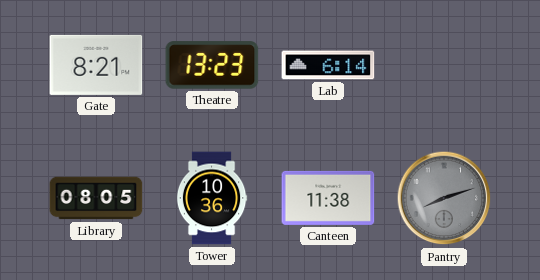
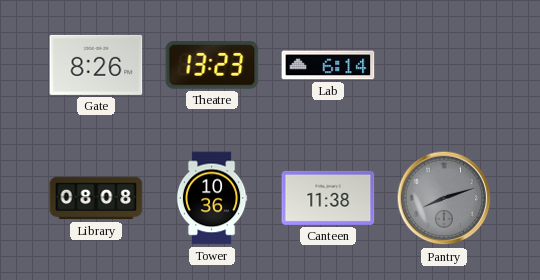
Gate: 8:21 -> 8:26 (96, 65)
Library: 08:05 -> 08:08 (96, 198)
